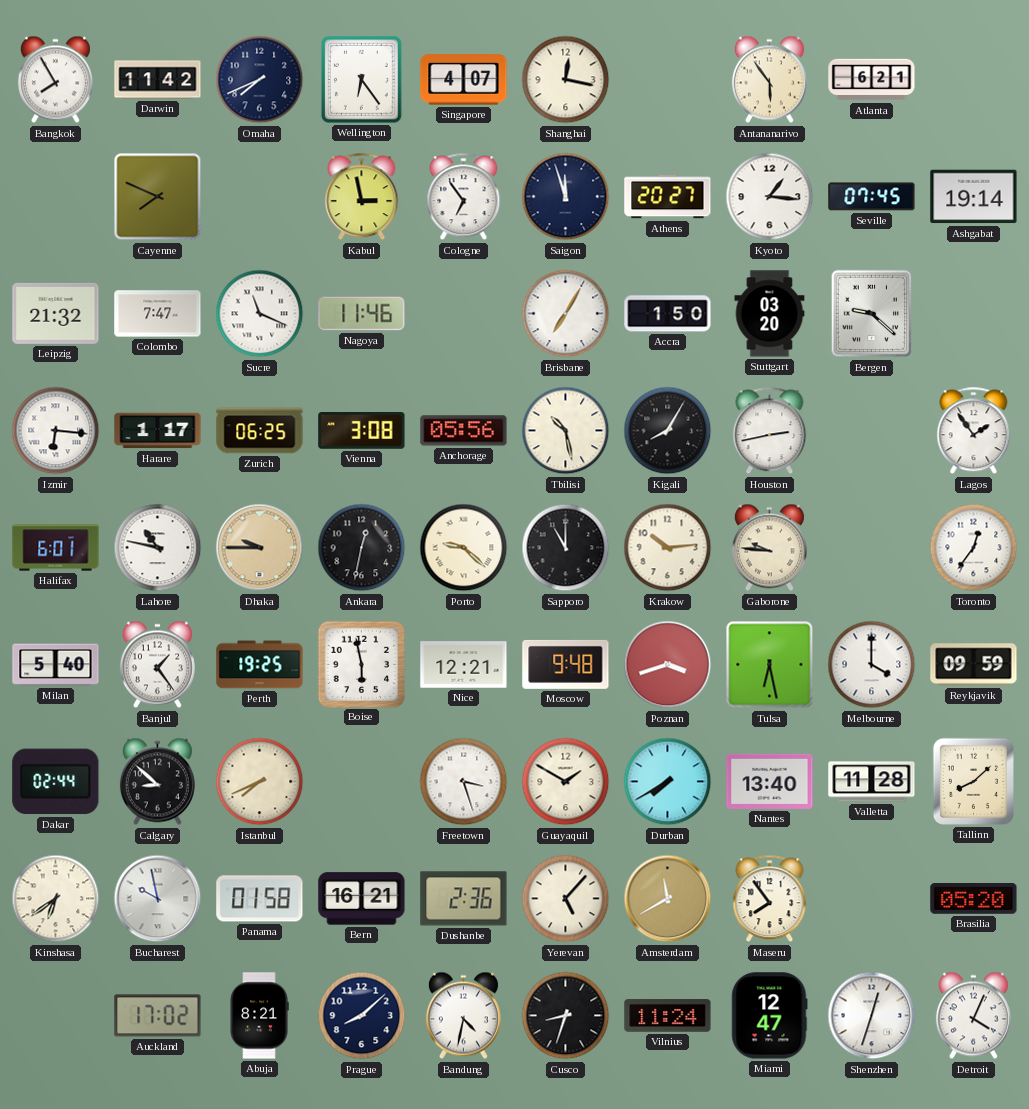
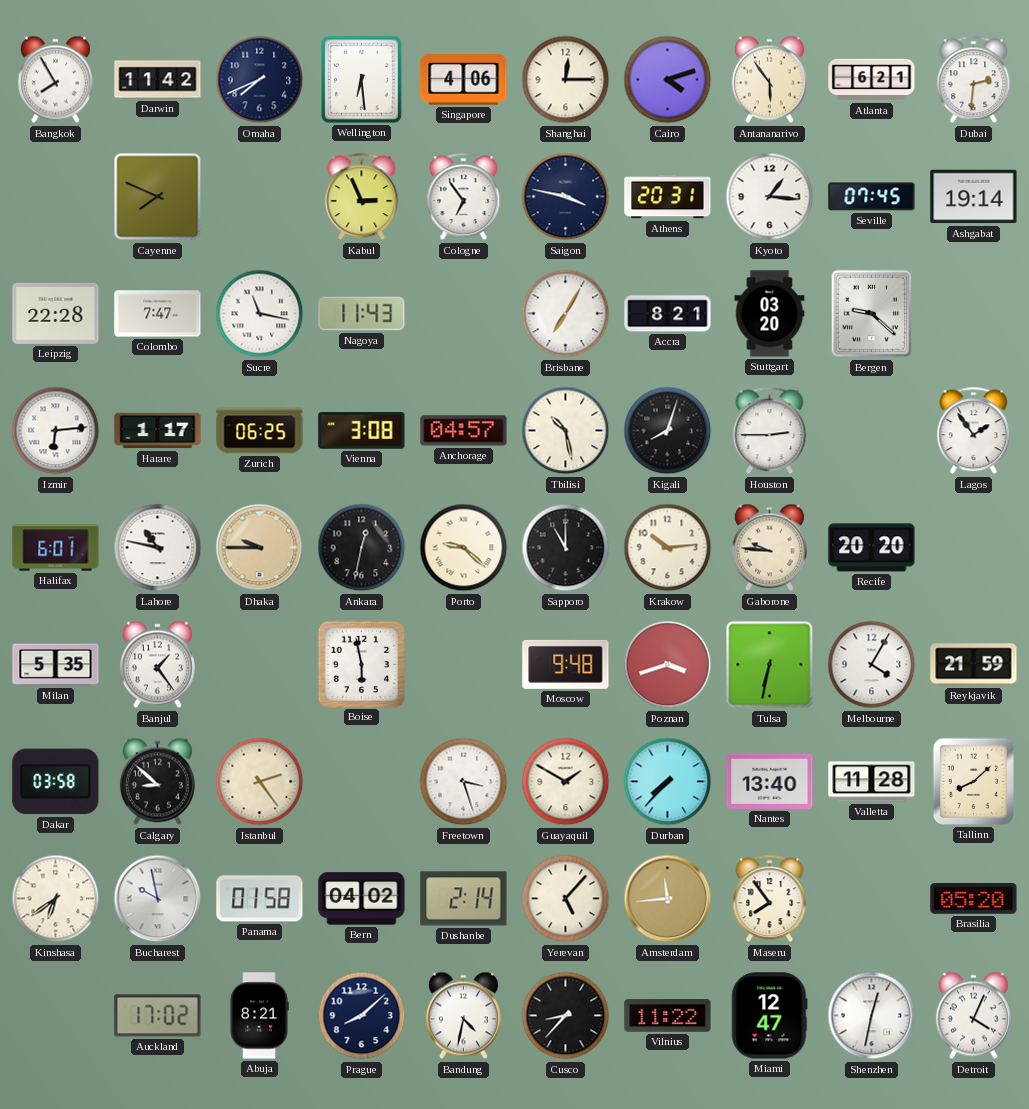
Wellington: 6:24 -> 6:29 (362, 80)
Singapore: 4:07 -> 4:06 (464, 80)
Shanghai: 12:17 -> 12:15 (566, 80)
Cairo: none -> 4:12 (668, 80)
Dubai: none -> 2:31 (974, 80)
Kabul: 2:58 -> 2:56 (362, 197)
Saigon: 11:57 -> 3:47 (566, 197)
Athens: 20:27 -> 20:31 (668, 197)
Leipzig: 21:32 -> 22:28 (56, 313)
Sucre: 11:19 -> 11:17 (260, 314)
Nagoya: 11:46 -> 11:43 (362, 314)
Accra: 1:50 -> 8:21 (668, 314)
Izmir: 6:16 -> 6:14 (56, 431)
Anchorage: 05:56 -> 04:57 (464, 431)
Kigali: 8:05 -> 8:03 (668, 431)
Houston: 2:43 -> 2:45 (770, 431)
Recife: none -> 20:20 (872, 548)
Toronto: 12:36 -> none (974, 548)
Milan: 5:40 -> 5:35 (56, 665)
Perth: 19:25 -> none (260, 665)
Nice: 12:21 -> none (464, 665)
Tulsa: 6:28 -> 6:32 (770, 665)
Melbourne: 4:00 -> 4:05 (872, 665)
Reykjavik: 09:59 -> 21:59 (974, 665)
Dakar: 02:44 -> 03:58 (56, 782)
Istanbul: 7:41 -> 2:24 (260, 782)
Durban: 7:40 -> 7:37 (668, 782)
Bern: 16:21 -> 04:02 (362, 899)
Dushanbe: 2:36 -> 2:14 (464, 899)
Amsterdam: 11:40 -> 11:44 (668, 899)
Cusco: 8:33 -> 8:37 (566, 1016)
Vilnius: 11:24 -> 11:22 (668, 1016)
Shenzhen: 12:33 -> 12:32 (872, 1016)
